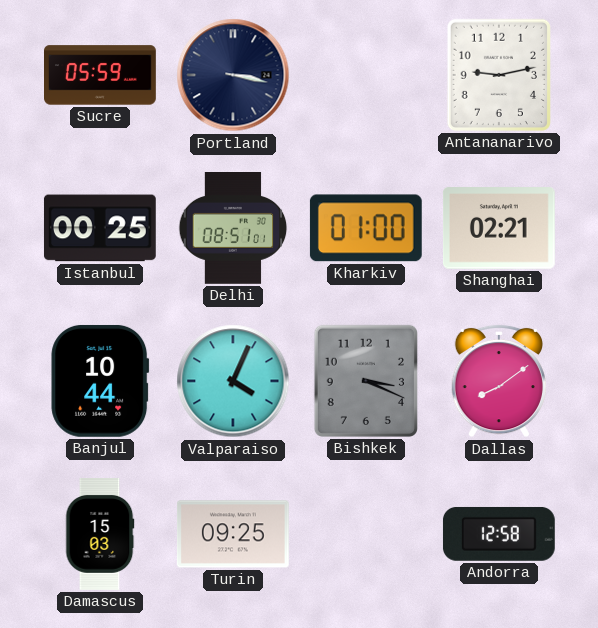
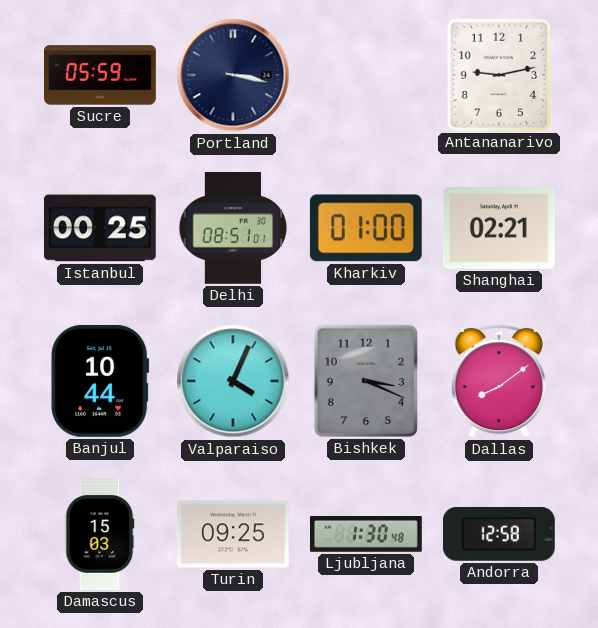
Ljubljana: none -> 1:30 (367, 535)
